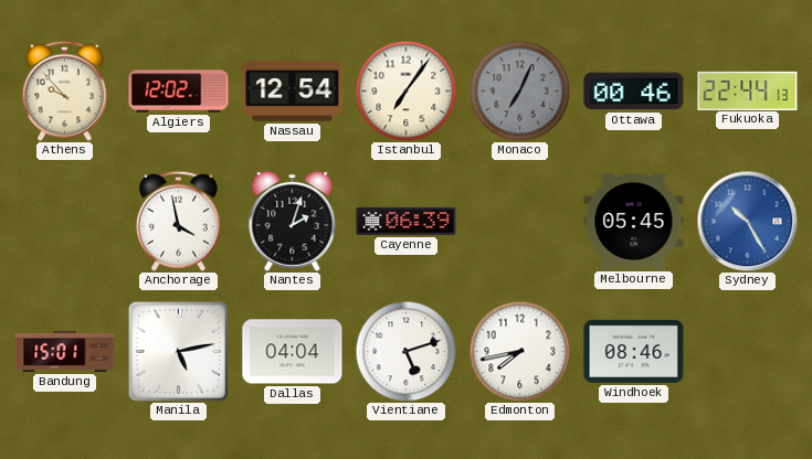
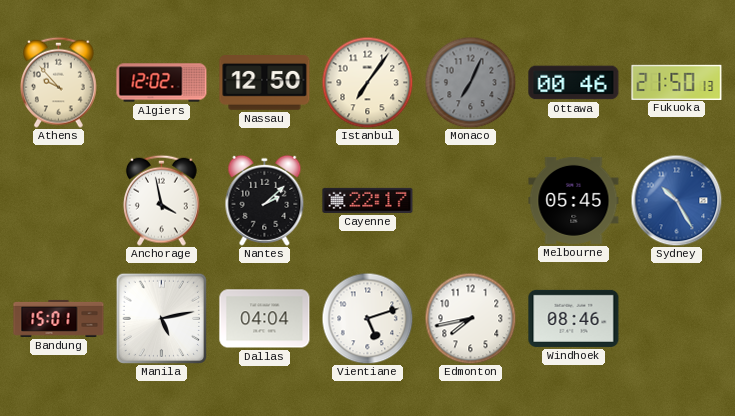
Nassau: 12:54 -> 12:50 (265, 83)
Fukuoka: 22:44 -> 21:50 (677, 82)
Nantes: 2:03 -> 2:08 (265, 200)
Cayenne: 06:39 -> 22:17 (368, 200)
